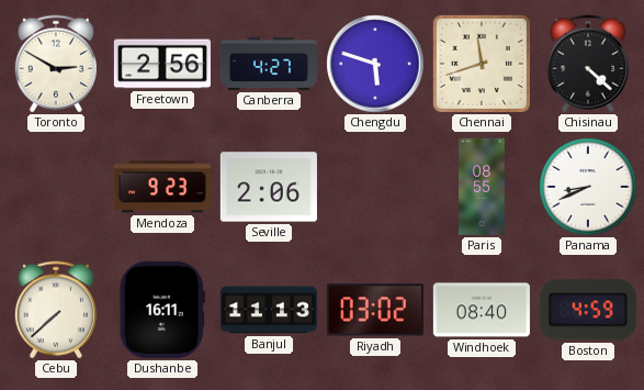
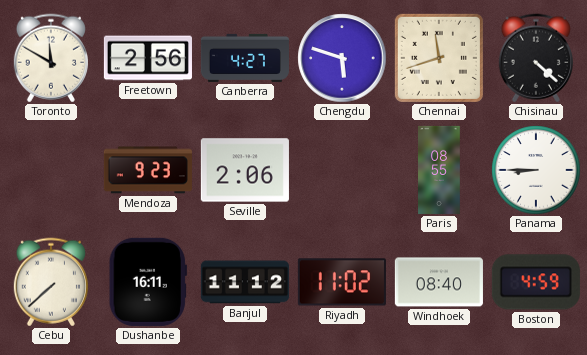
Toronto: 2:50 -> 11:50 (51, 58)
Panama: 8:41 -> 8:45 (536, 170)
Banjul: 11:13 -> 11:12 (245, 282)
Riyadh: 03:02 -> 11:02 (342, 282)
